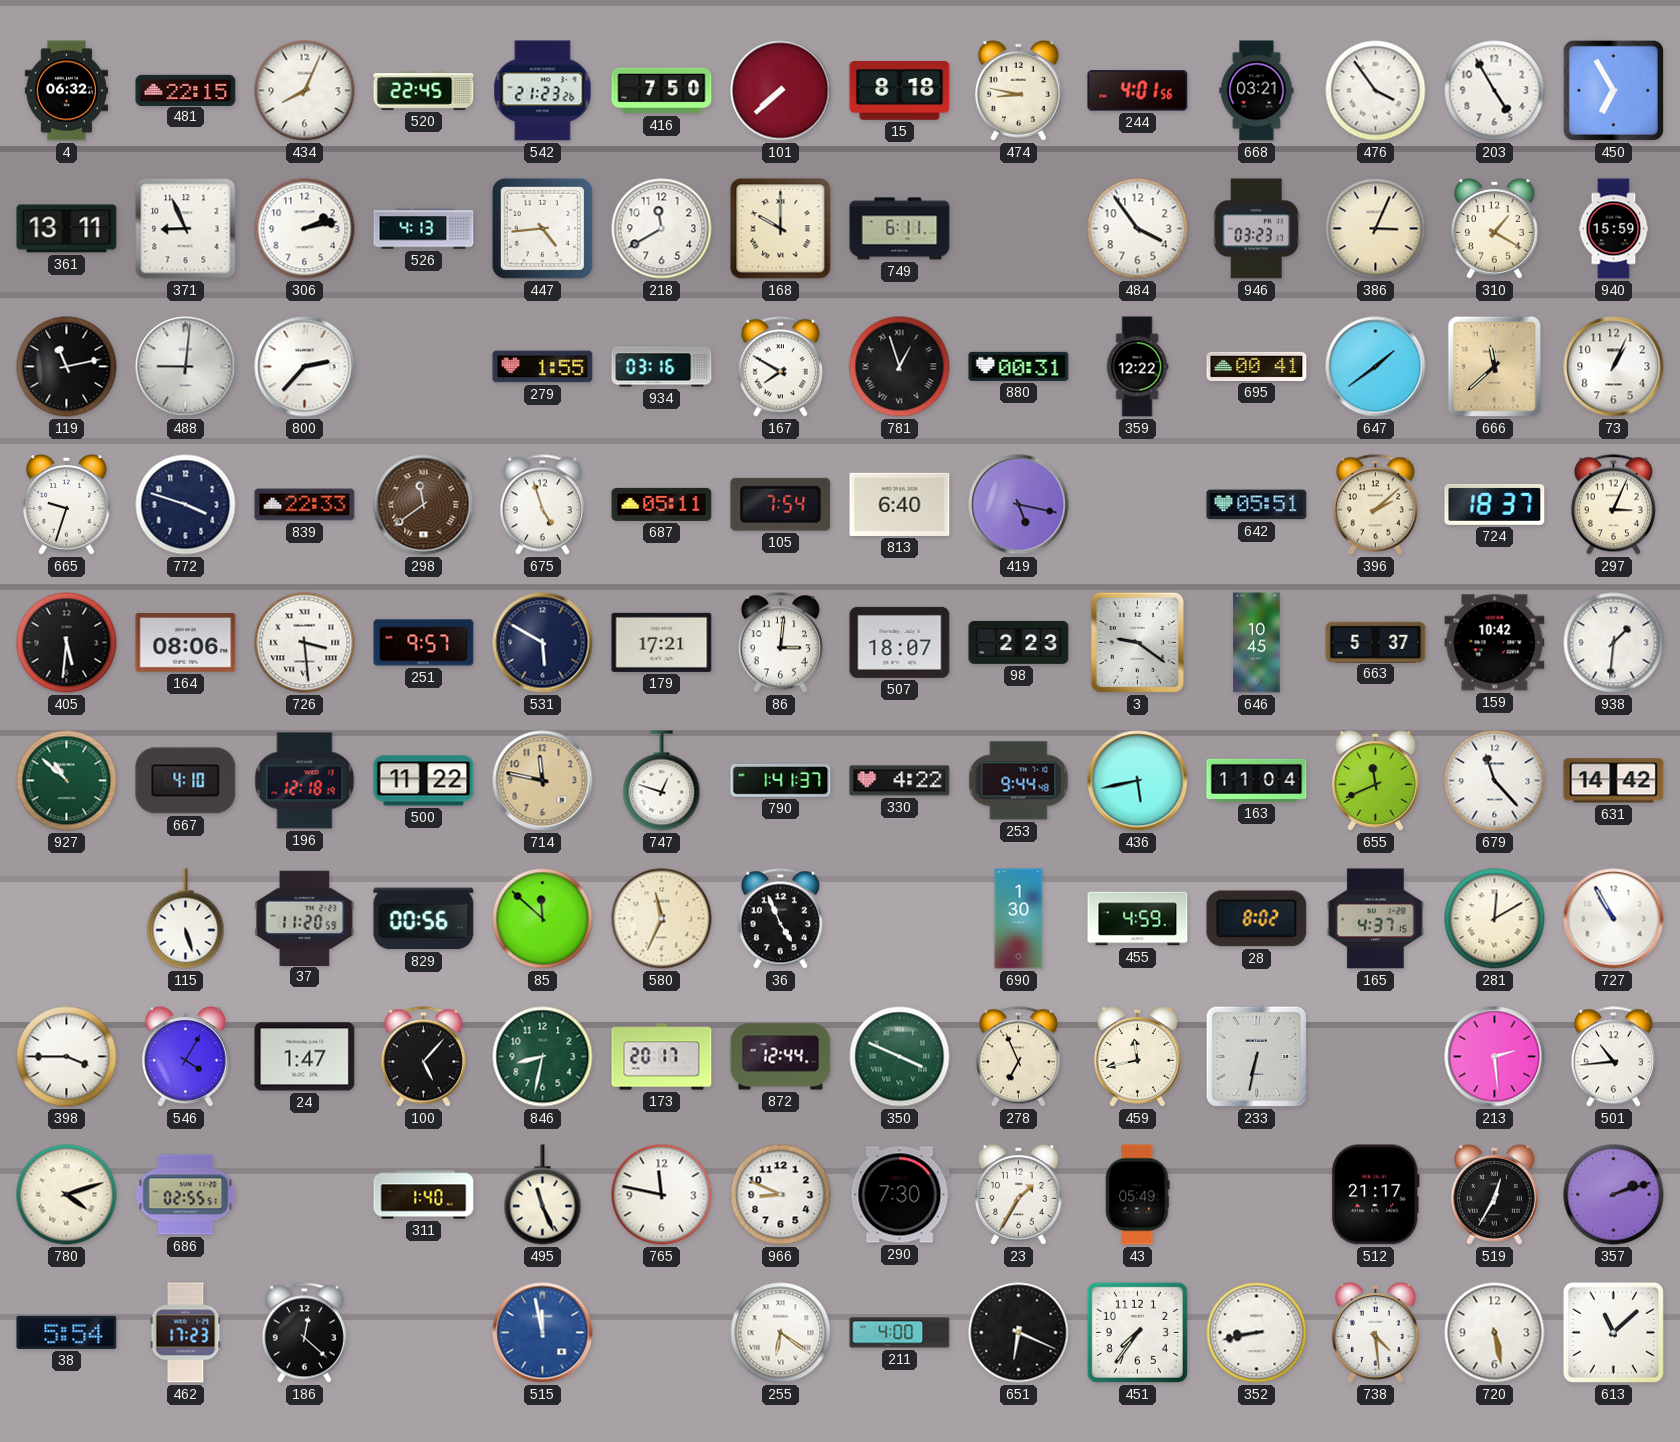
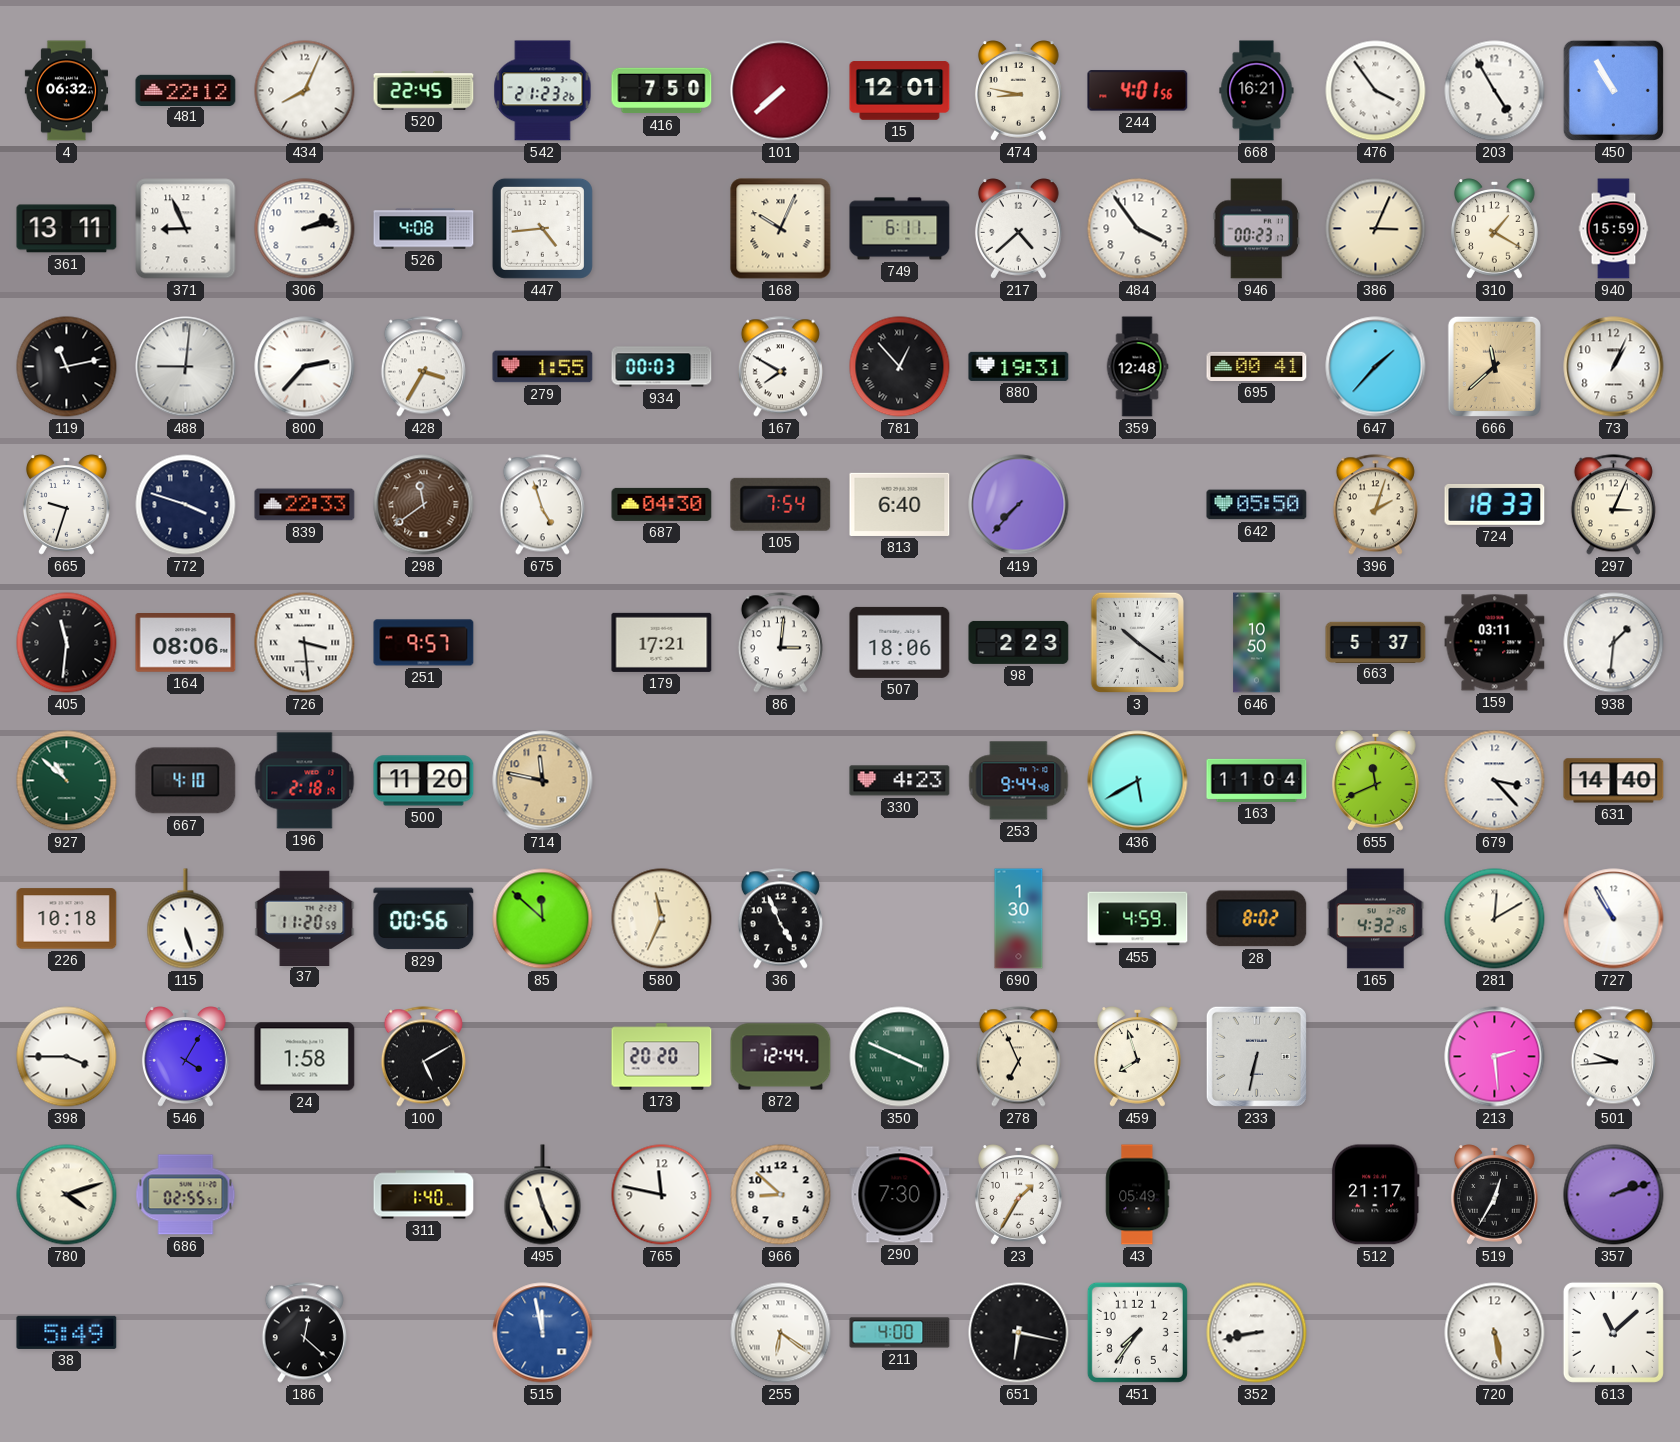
481: 22:15 -> 22:12 (186, 90)
15: 8:18 -> 12:01 (900, 91)
668: 03:21 -> 16:21 (1257, 91)
450: 6:55 -> 10:55 (1613, 90)
526: 4:13 -> 4:08 (424, 229)
218: 11:40 -> none (662, 229)
168: 10:00 -> 10:04 (781, 229)
217: none -> 4:38 (1018, 229)
946: 03:23 -> 00:23 (1257, 229)
428: none -> 3:35 (423, 367)
934: 03:16 -> 00:03 (662, 367)
781: 12:57 -> 12:53 (900, 367)
880: 00:31 -> 19:31 (1019, 366)
359: 12:22 -> 12:48 (1137, 367)
647: 1:39 -> 1:37 (1376, 367)
687: 05:11 -> 04:30 (662, 504)
419: 5:17 -> 7:37 (1019, 505)
642: 05:51 -> 05:50 (1257, 505)
396: 2:08 -> 2:03 (1375, 505)
724: 18:37 -> 18:33 (1495, 504)
405: 5:31 -> 11:31 (67, 643)
531: 5:50 -> none (543, 643)
507: 18:07 -> 18:06 (900, 642)
3: 9:21 -> 10:21 (1137, 642)
646: 10:45 -> 10:50 (1257, 643)
159: 10:42 -> 03:11 (1495, 643)
196: 12:18 -> 2:18 (305, 781)
500: 11:22 -> 11:20 (424, 781)
747: 12:48 -> none (662, 781)
790: 1:41 -> none (781, 781)
330: 4:22 -> 4:23 (900, 781)
436: 5:43 -> 5:40 (1138, 781)
679: 11:23 -> 3:23 (1495, 781)
631: 14:42 -> 14:40 (1614, 781)
226: none -> 10:18 (67, 919)
165: 4:37 -> 4:32 (1375, 919)
24: 1:47 -> 1:58 (305, 1057)
100: 5:07 -> 5:10 (423, 1057)
846: 8:32 -> none (543, 1057)
173: 20:17 -> 20:20 (662, 1057)
459: 11:43 -> 7:57 (1137, 1057)
501: 10:44 -> 9:44 (1613, 1057)
966: 8:49 -> 8:52 (781, 1195)
38: 5:54 -> 5:49 (67, 1332)
462: 17:23 -> none (186, 1333)
651: 6:19 -> 6:17 (1019, 1333)
738: 4:29 -> none (1375, 1333)
